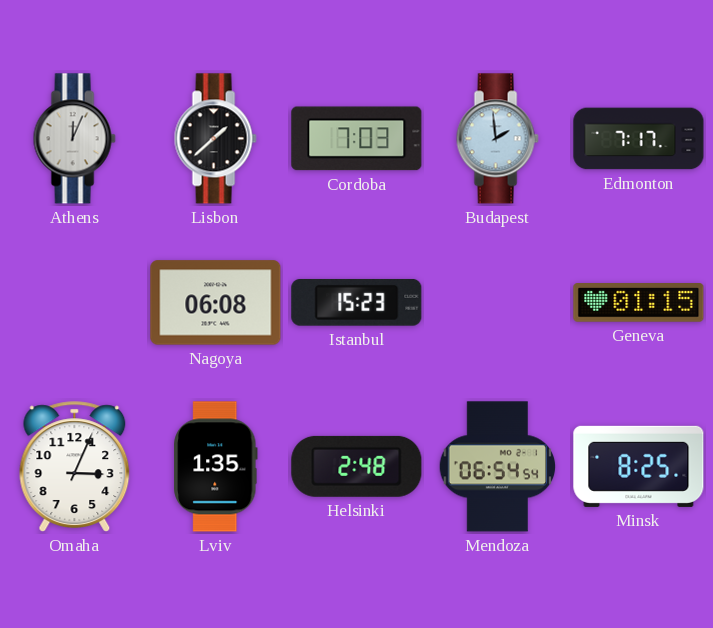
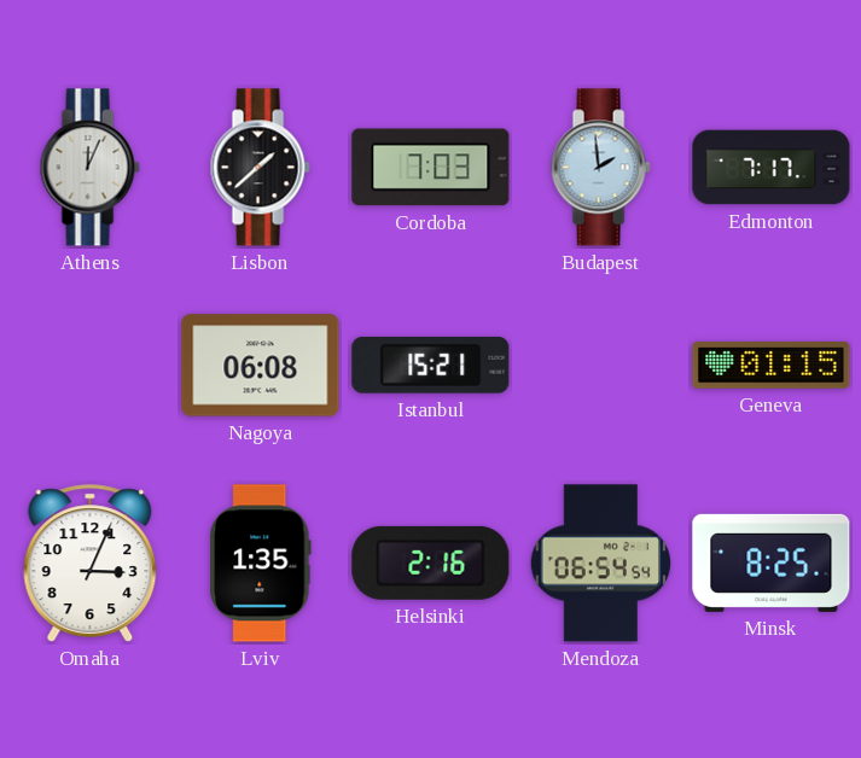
Istanbul: 15:23 -> 15:21 (431, 365)
Helsinki: 2:48 -> 2:16 (431, 562)
